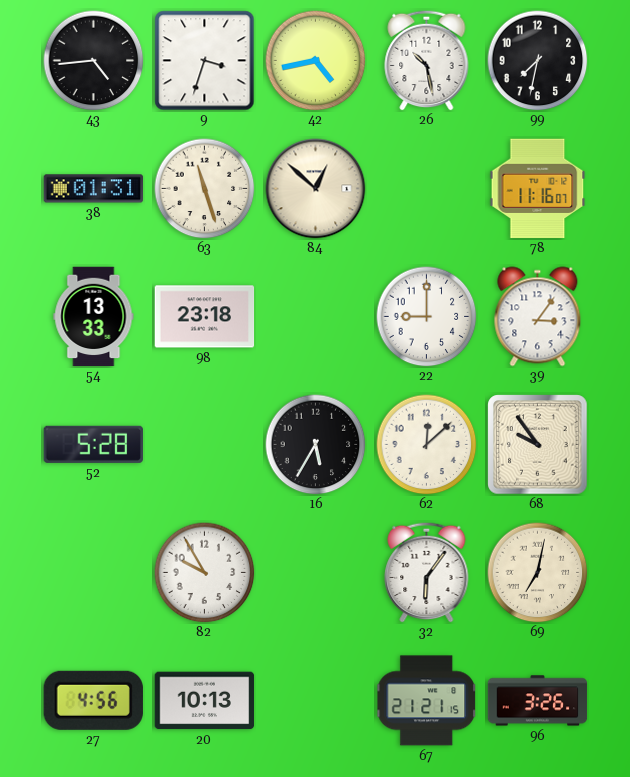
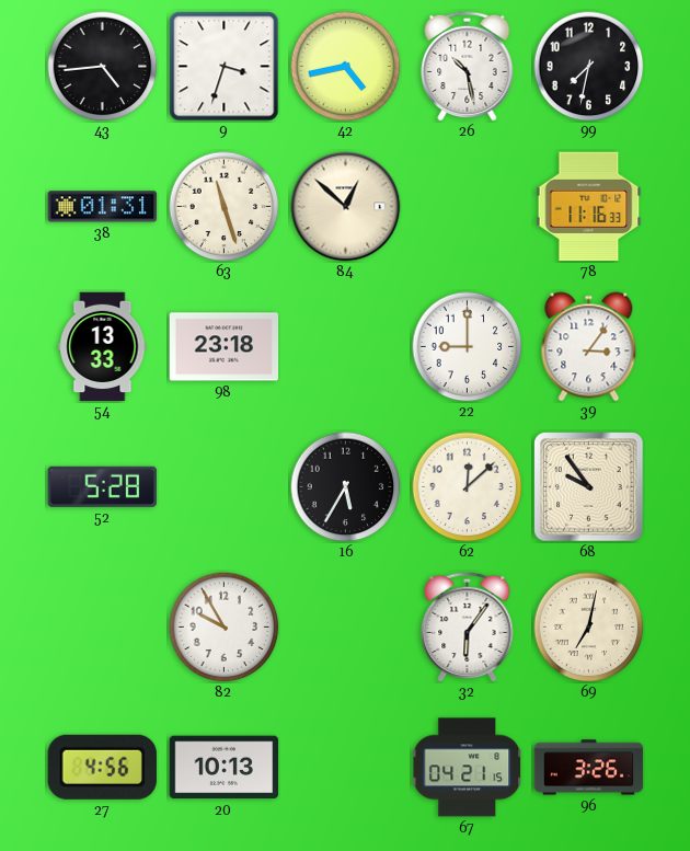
78: 11:16:07 -> 11:16:33 (589, 207)
67: 21:21 -> 04:21 (468, 768)
